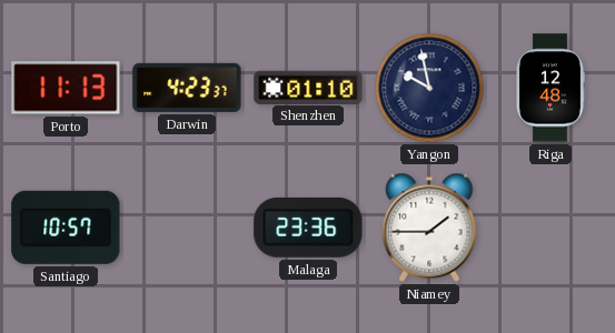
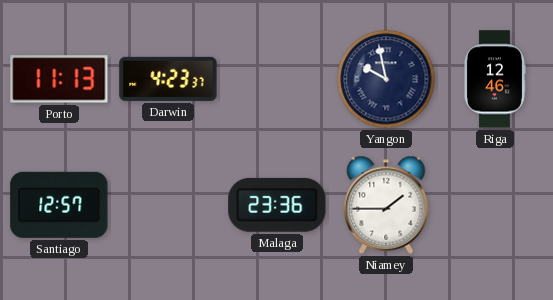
Shenzhen: 01:10 -> none (308, 87)
Riga: 12:48 -> 12:46 (495, 79)
Santiago: 10:57 -> 12:57 (59, 205)
